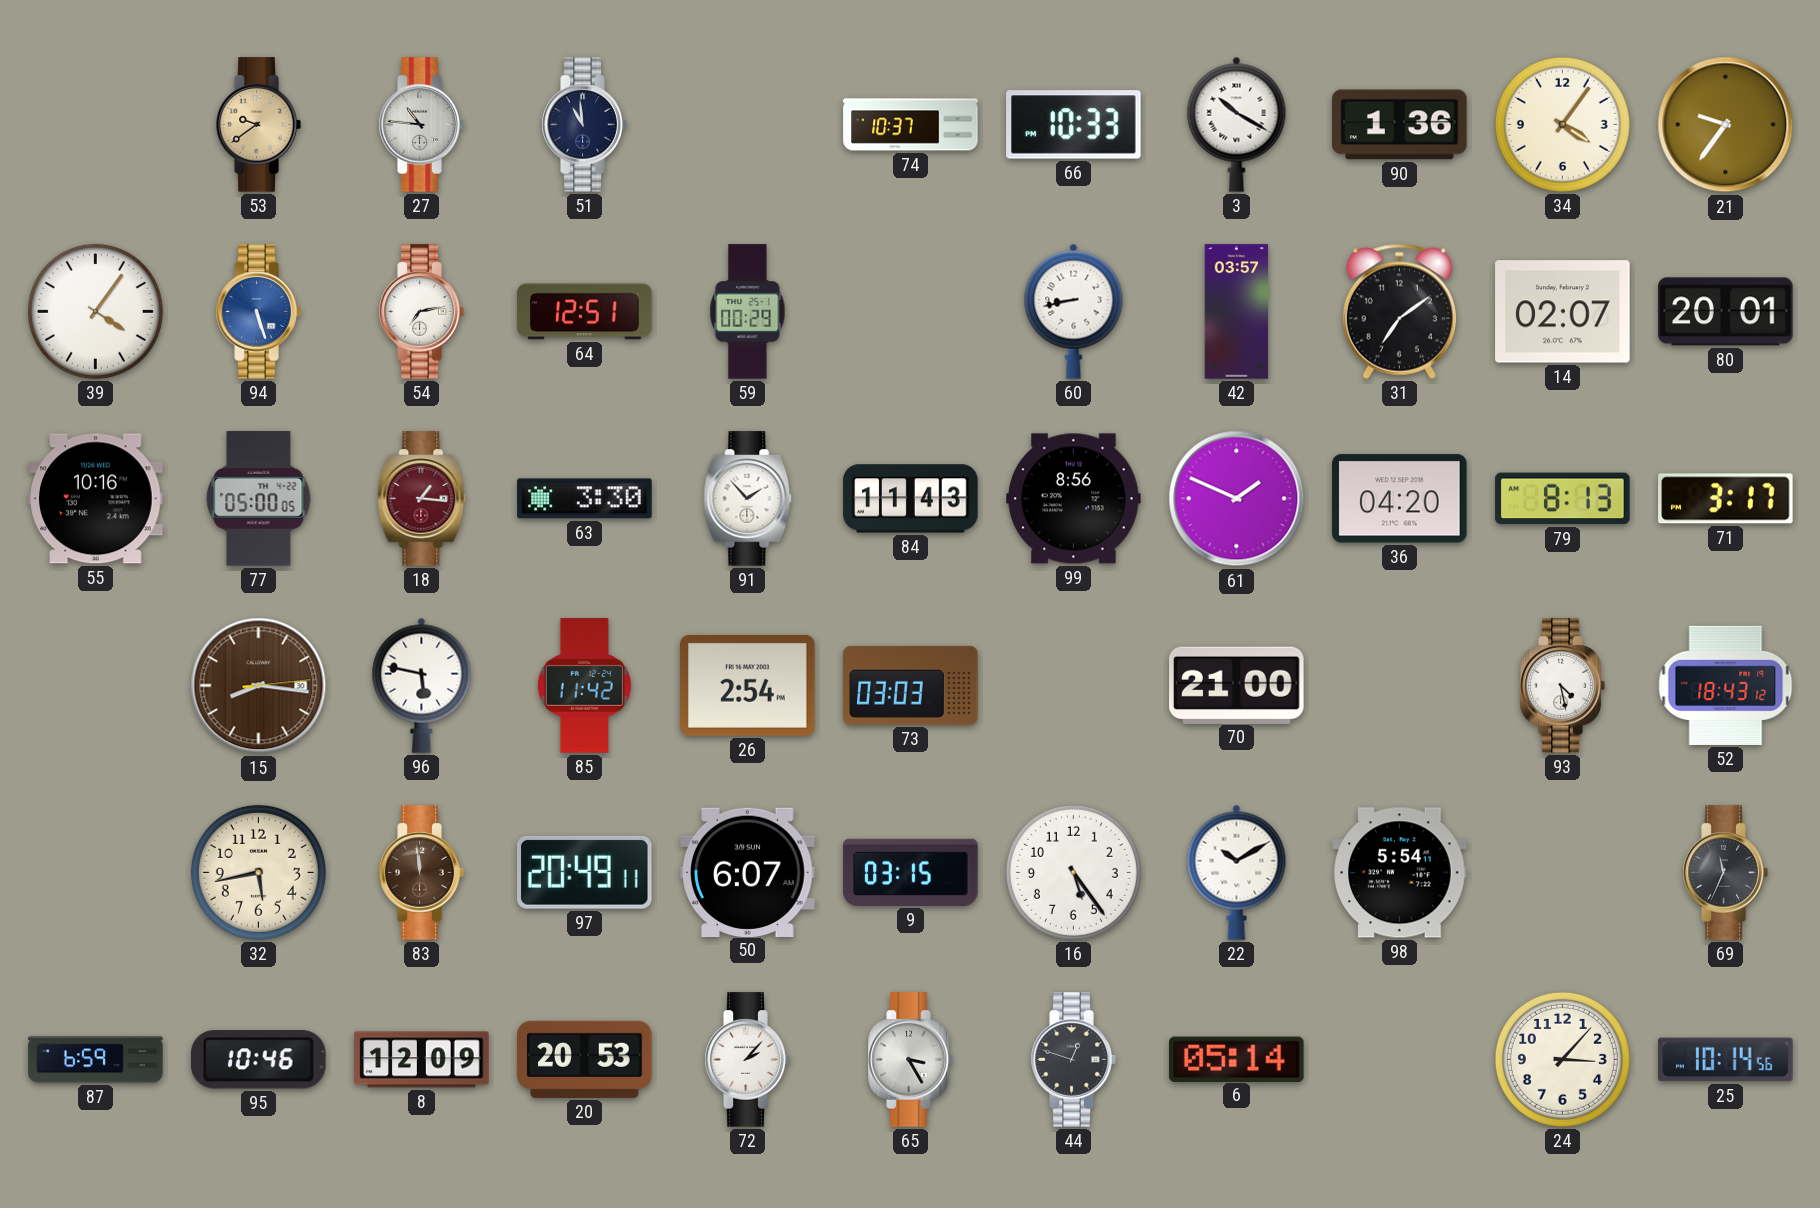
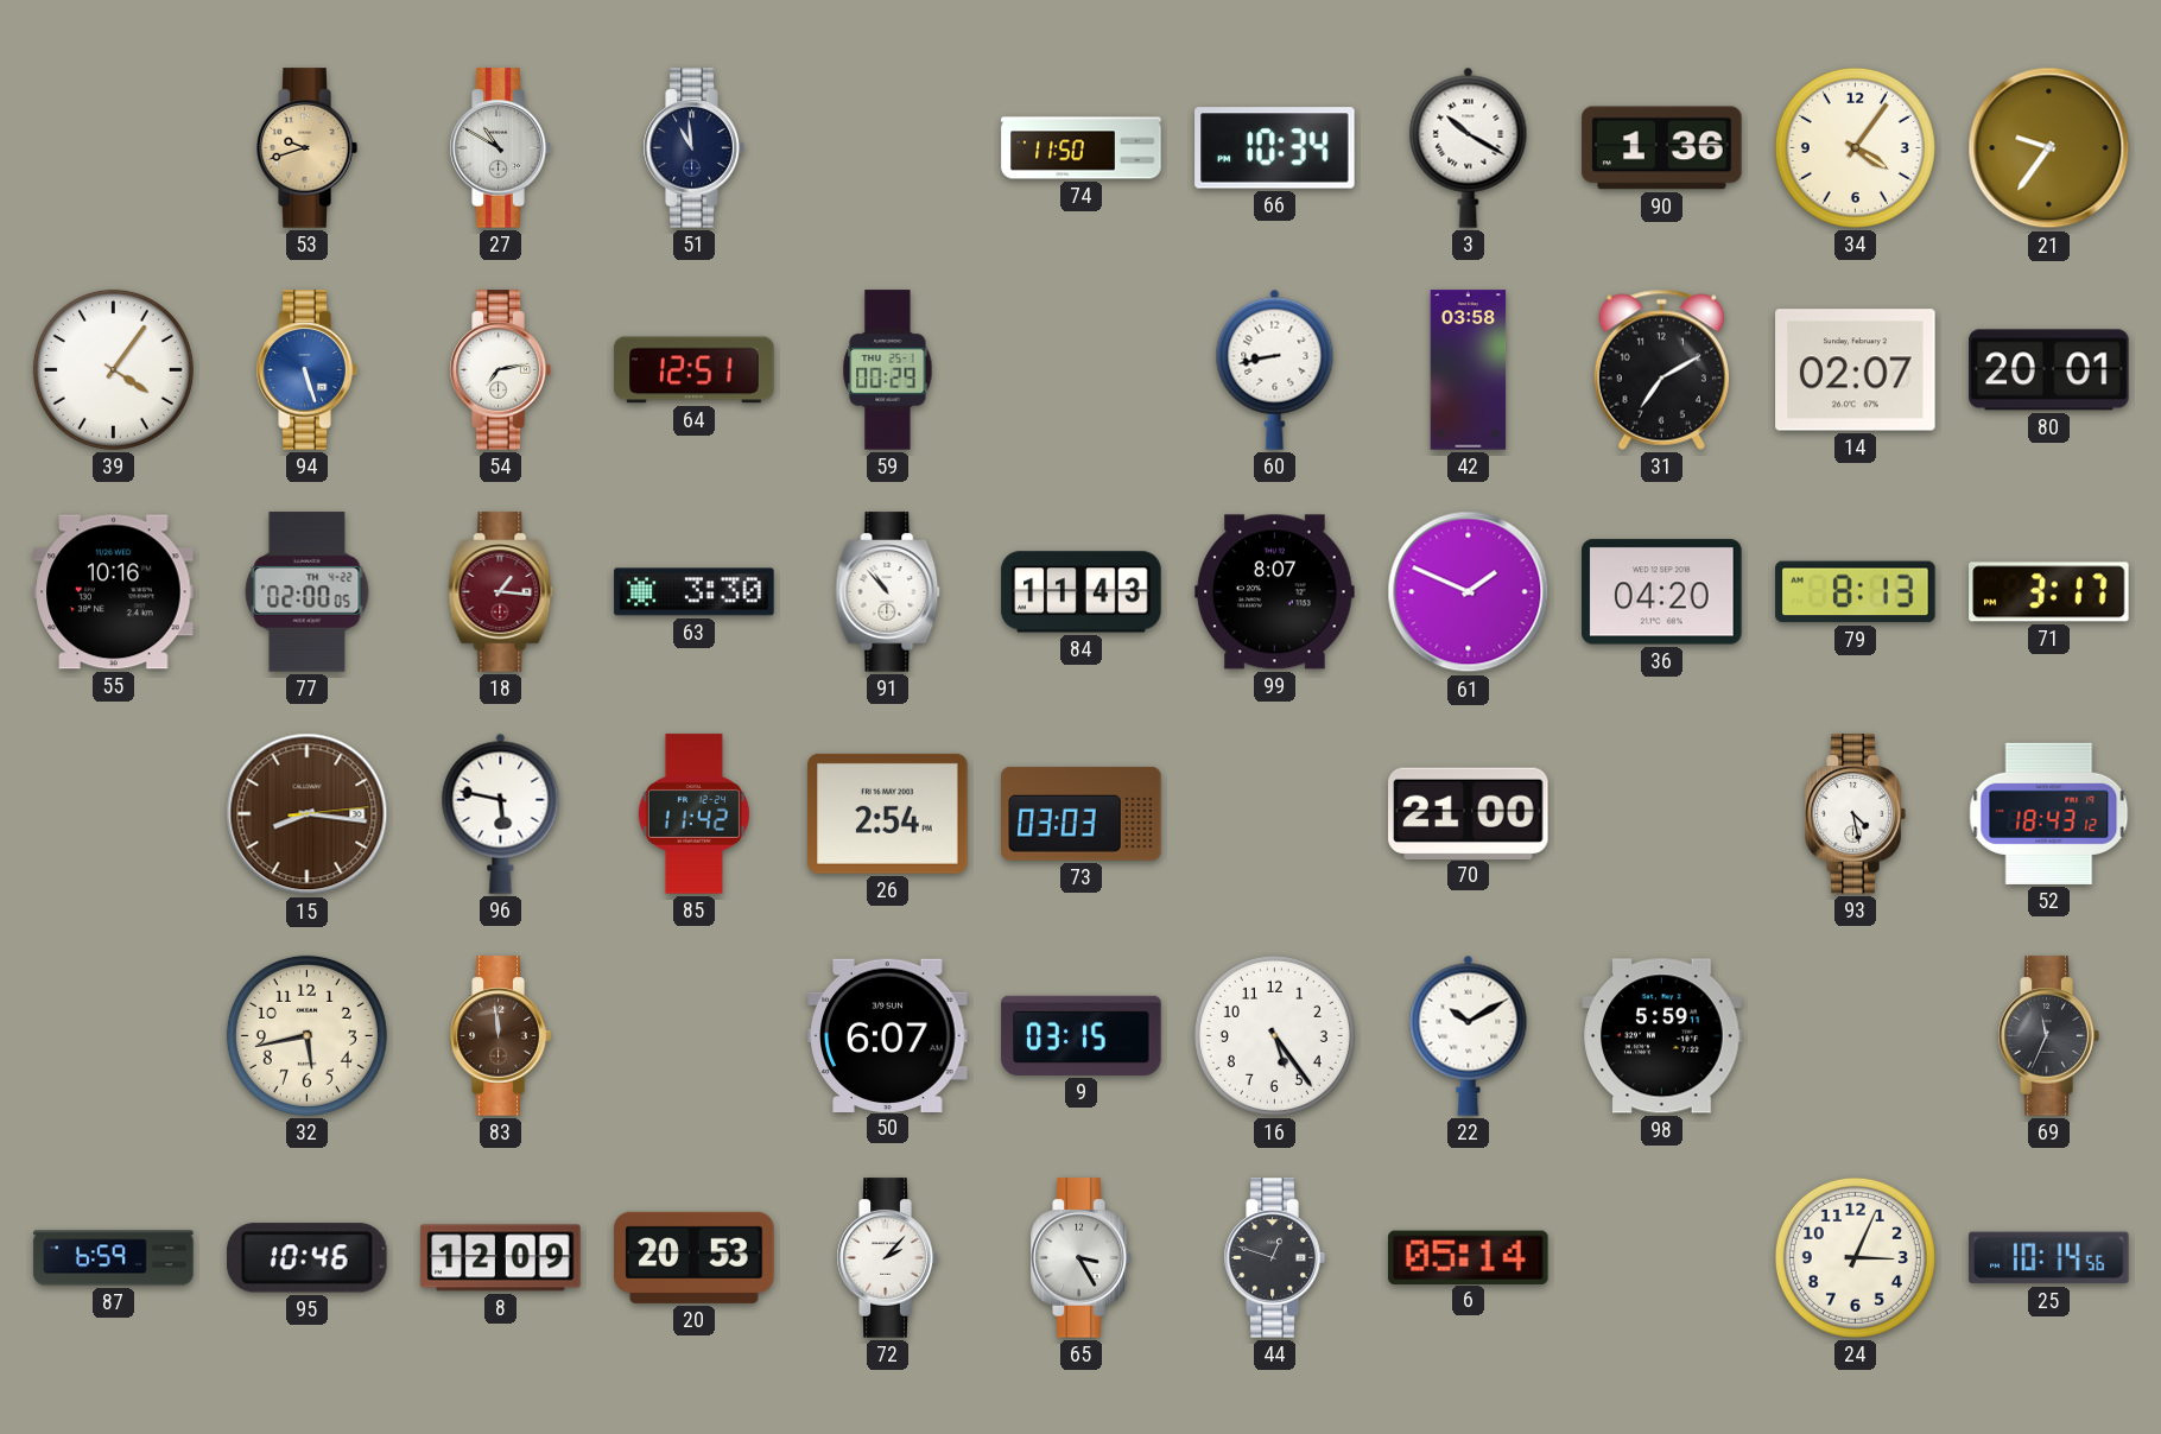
53: 9:39 -> 9:42 (306, 148)
27: 10:46 -> 10:50 (500, 148)
74: 10:37 -> 11:50 (1082, 148)
66: 10:33 -> 10:34 (1275, 148)
42: 03:57 -> 03:58 (1469, 370)
31: 7:09 -> 7:10 (1661, 369)
77: 05:00 -> 02:00 (308, 592)
91: 1:53 -> 10:53 (888, 592)
99: 8:56 -> 8:07 (1275, 592)
97: 20:49 -> none (585, 872)
98: 5:54 -> 5:59 (1662, 1036)
24: 3:07 -> 3:04 (1855, 1257)
